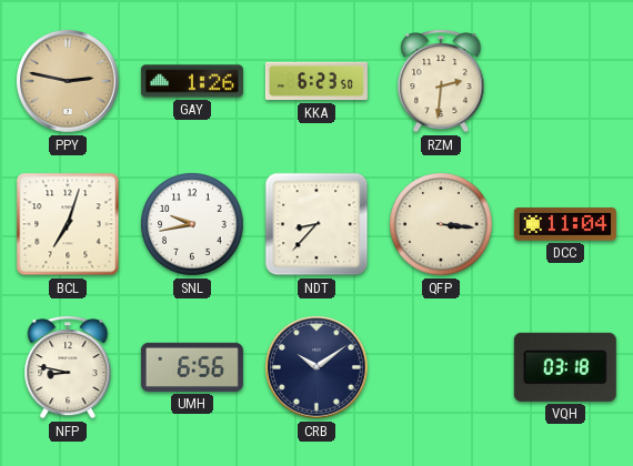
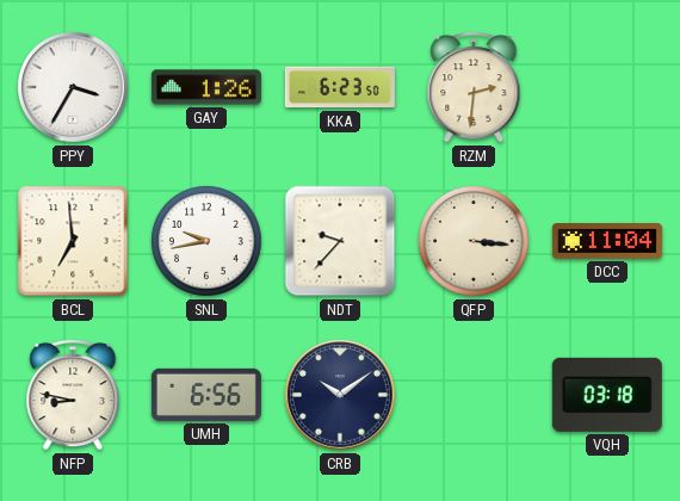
PPY: 2:47 -> 3:35 (74, 88)
PPY dial: champagne -> white (74, 88)
BCL: 7:03 -> 6:59 (73, 241)
NDT: 8:37 -> 9:37 (340, 241)
